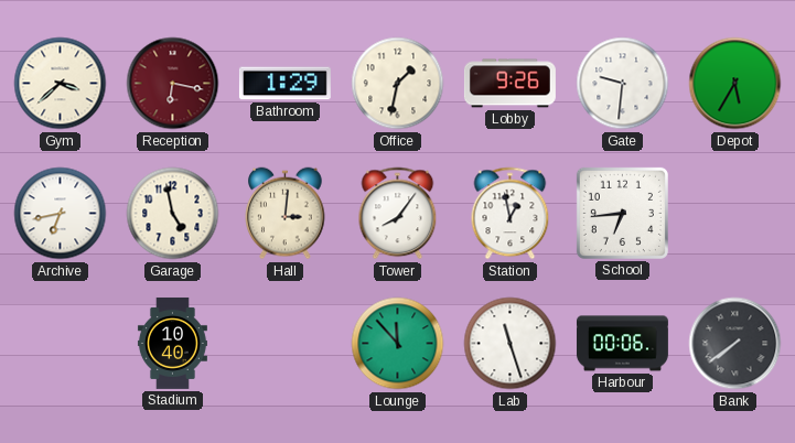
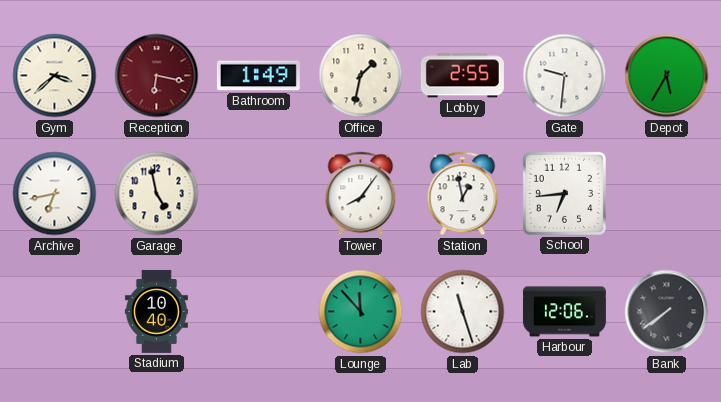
Bathroom: 1:29 -> 1:49 (258, 76)
Lobby: 9:26 -> 2:55 (462, 76)
Hall: 3:01 -> none (286, 214)
Harbour: 00:06 -> 12:06 (564, 312)
